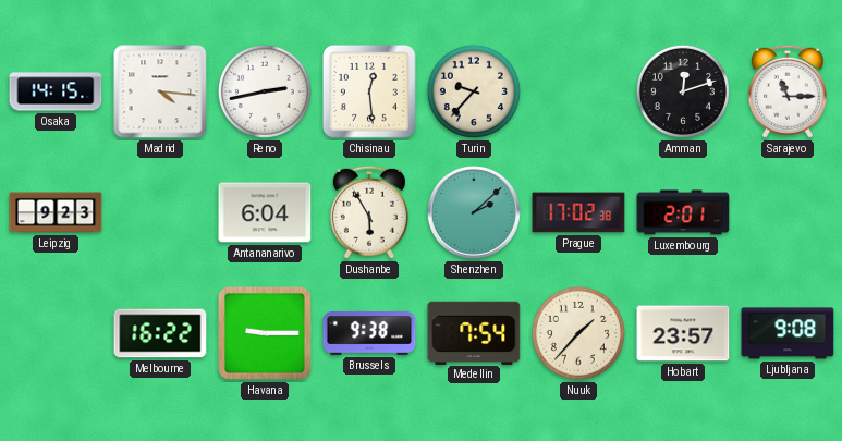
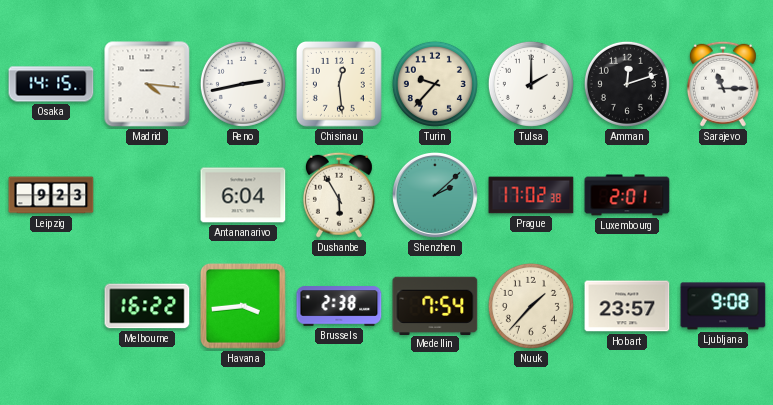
Tulsa: none -> 2:00 (531, 84)
Havana: 9:15 -> 3:44 (243, 306)
Brussels: 9:38 -> 2:38 (339, 306)
